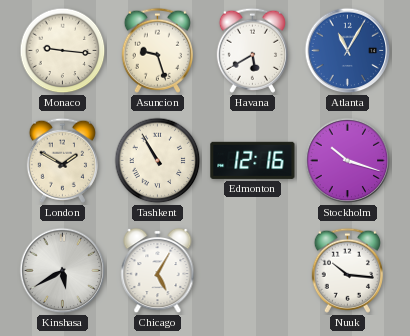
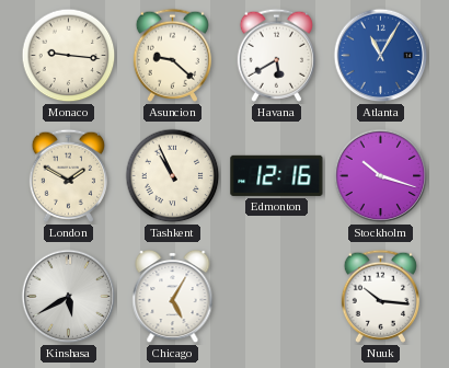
Asuncion: 9:27 -> 9:22 (172, 55)
Tashkent: 10:55 -> 10:56 (173, 176)
